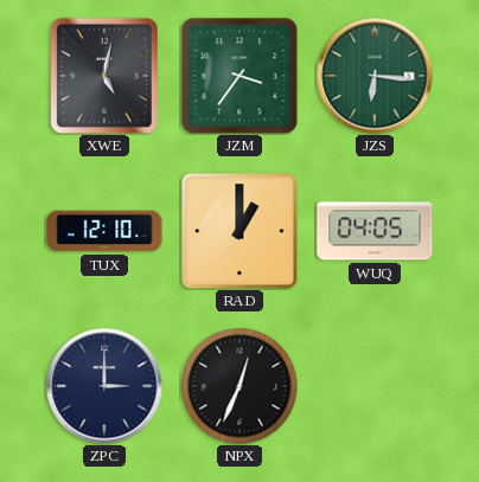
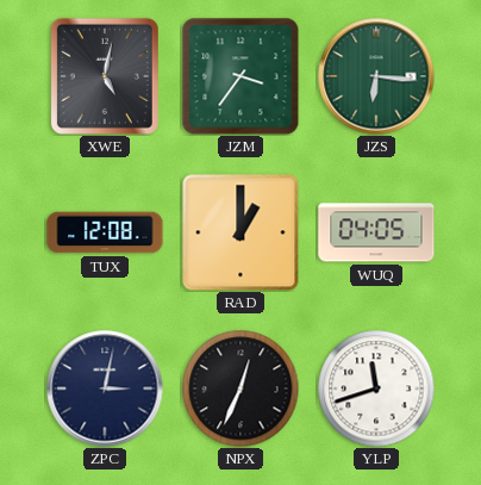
TUX: 12:10 -> 12:08 (105, 232)
ZPC: 3:00 -> 3:02 (105, 388)
YLP: none -> 11:42 (376, 388)
